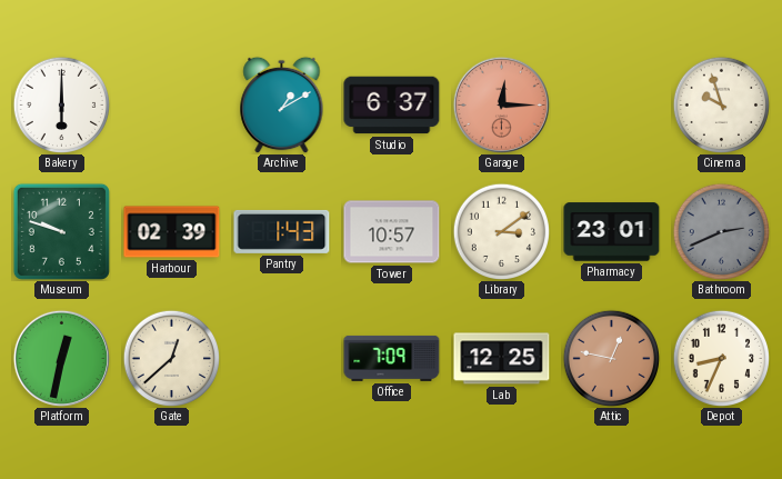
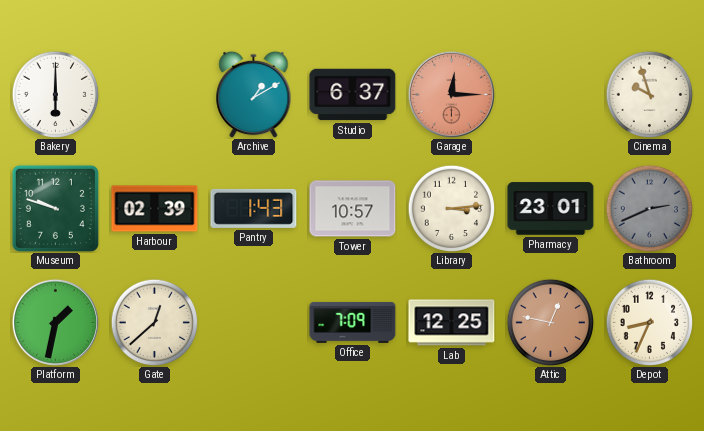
Library: 3:09 -> 3:14 (451, 208)
Platform: 12:32 -> 1:32 (55, 322)
